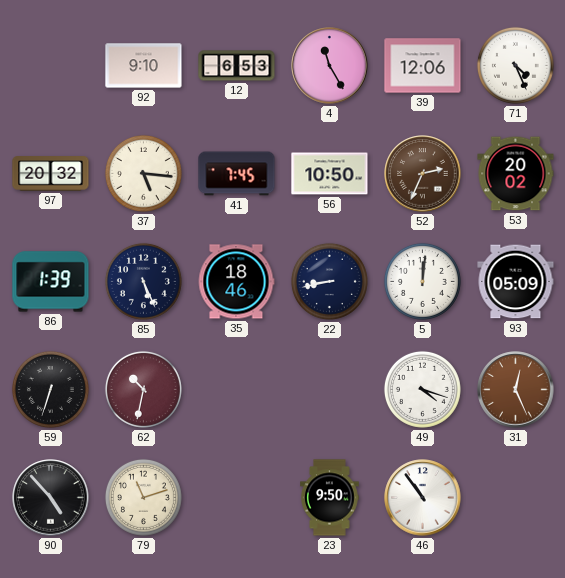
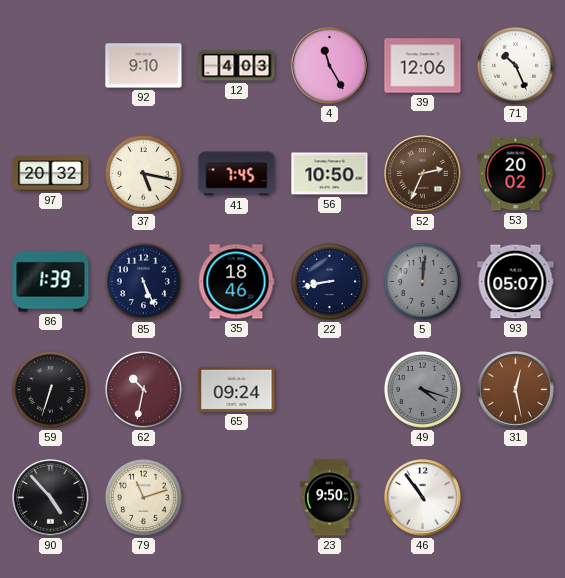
12: 6:53 -> 4:03 (237, 66)
71: 4:26 -> 10:26 (515, 65)
37: 5:16 -> 5:17 (143, 173)
5 dial: white -> grey (422, 281)
93: 05:09 -> 05:07 (516, 282)
65: none -> 09:24 (237, 389)
49 dial: white -> grey (422, 389)
31: 12:26 -> 12:28 (516, 390)
